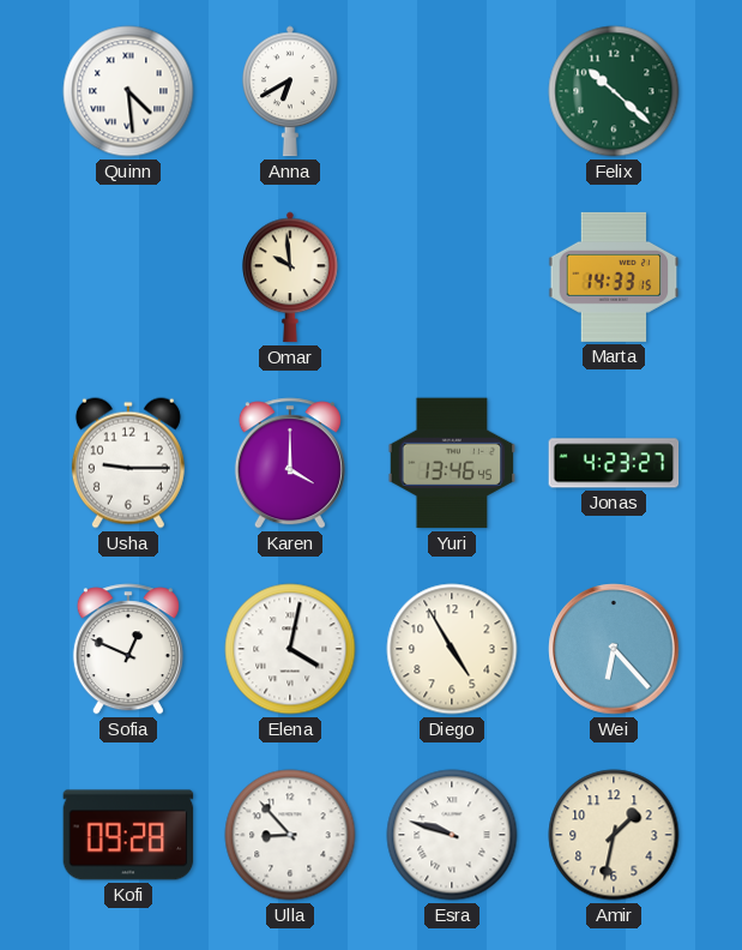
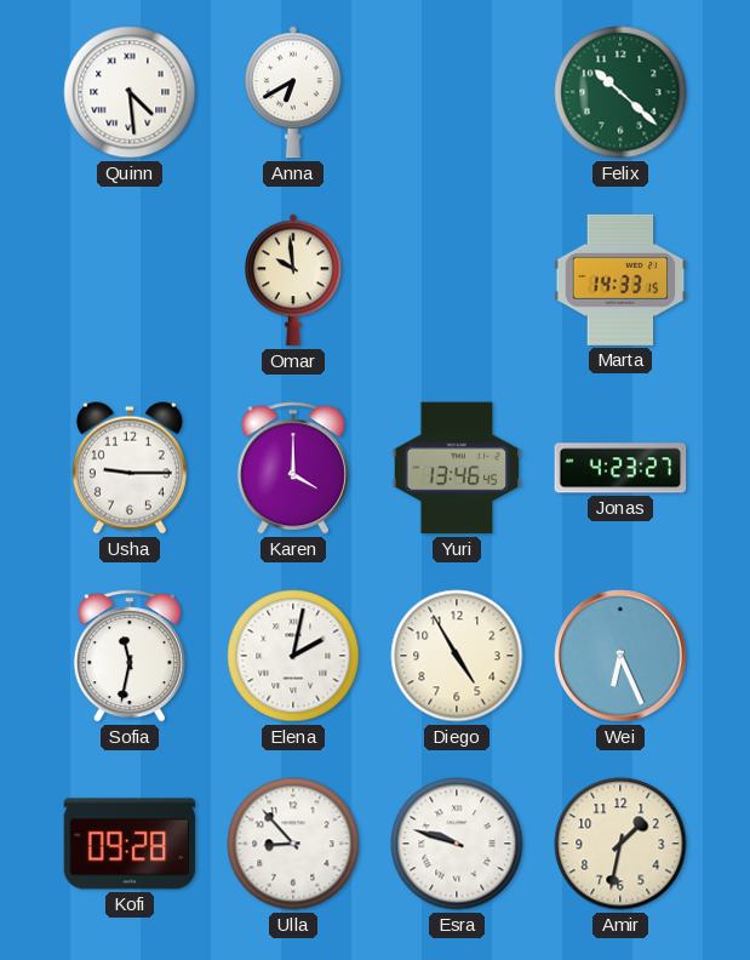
Sofia: 12:49 -> 11:32 (130, 656)
Elena: 4:02 -> 2:02 (293, 656)
Wei: 6:23 -> 6:26 (620, 656)
